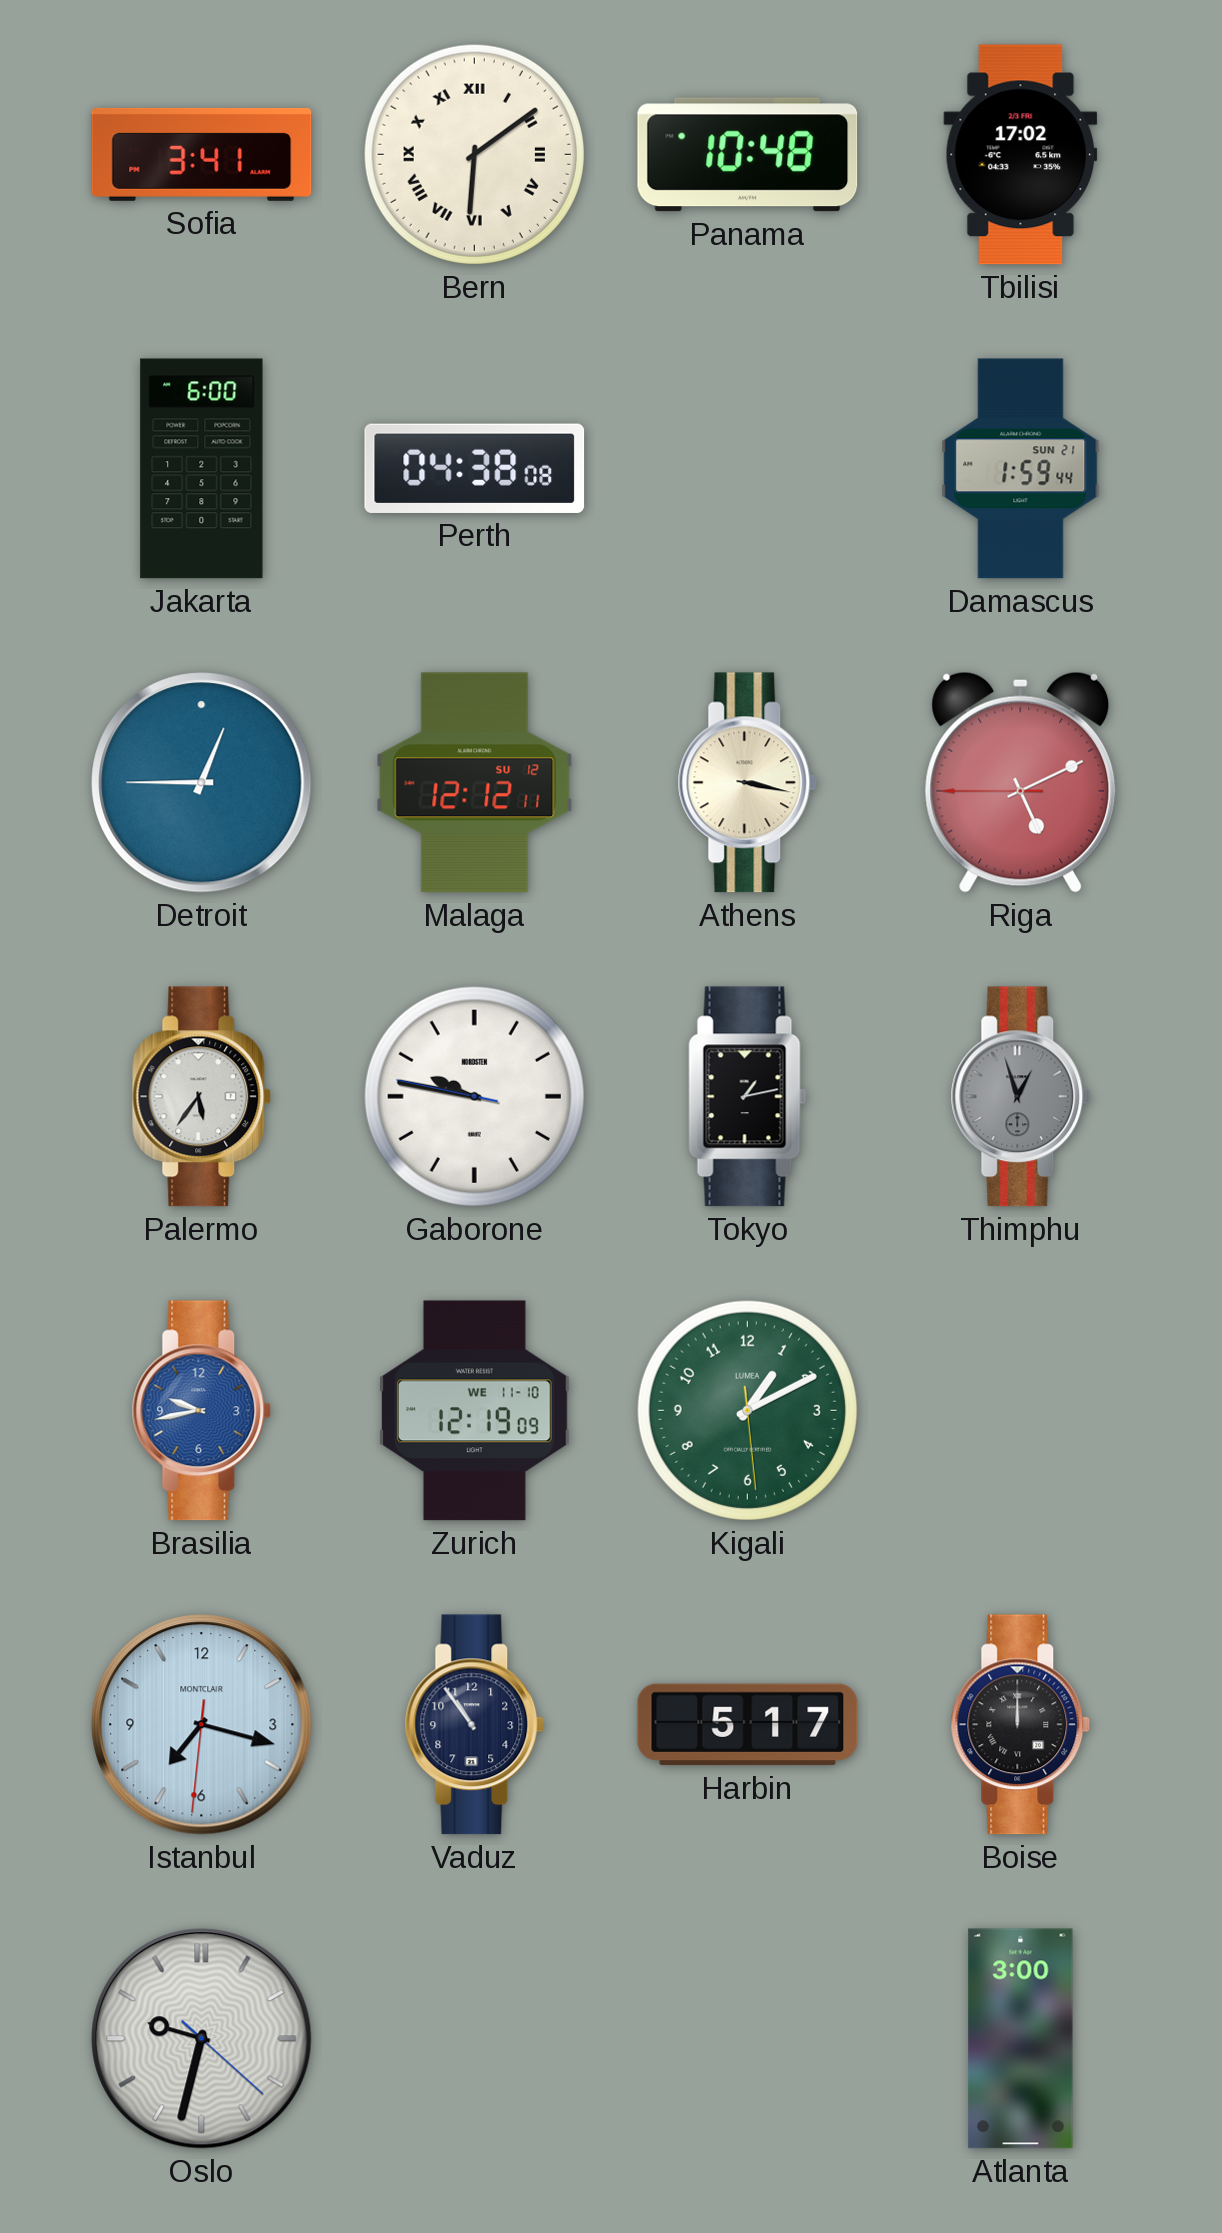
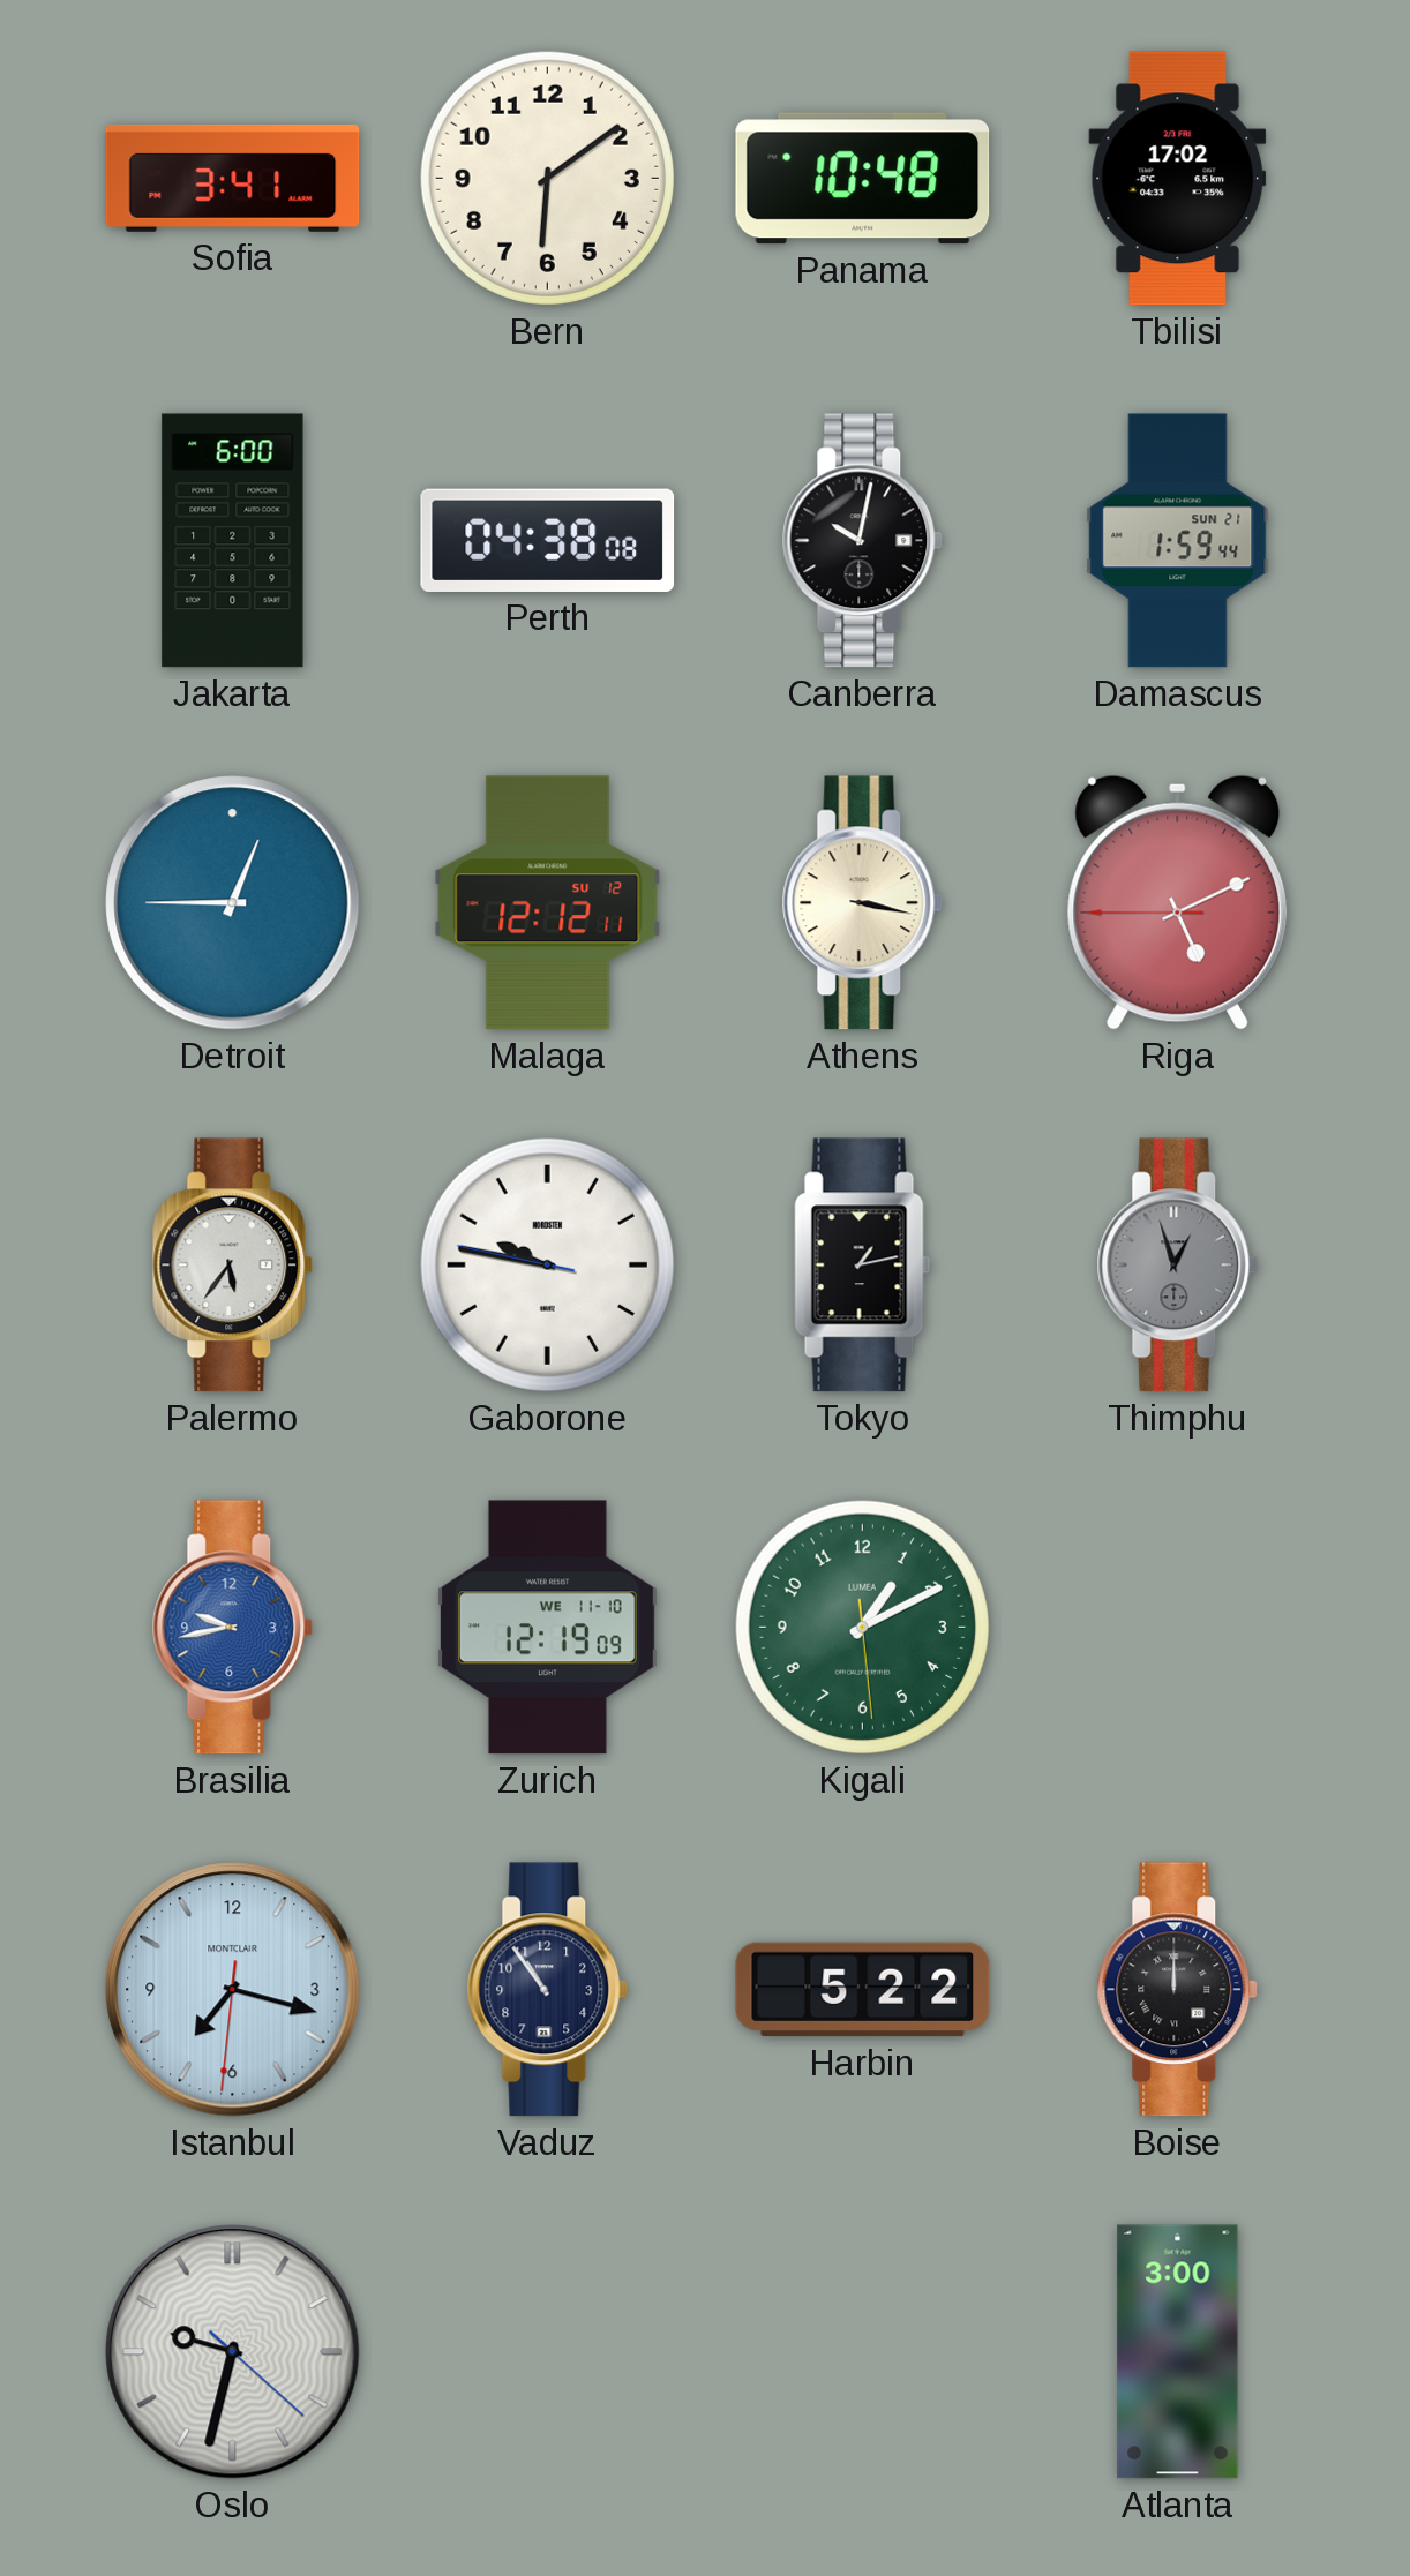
Bern numerals: Roman -> Arabic (547, 178)
Canberra: none -> 10:02 (863, 541)
Harbin: 5:17 -> 5:22 (863, 1990)
